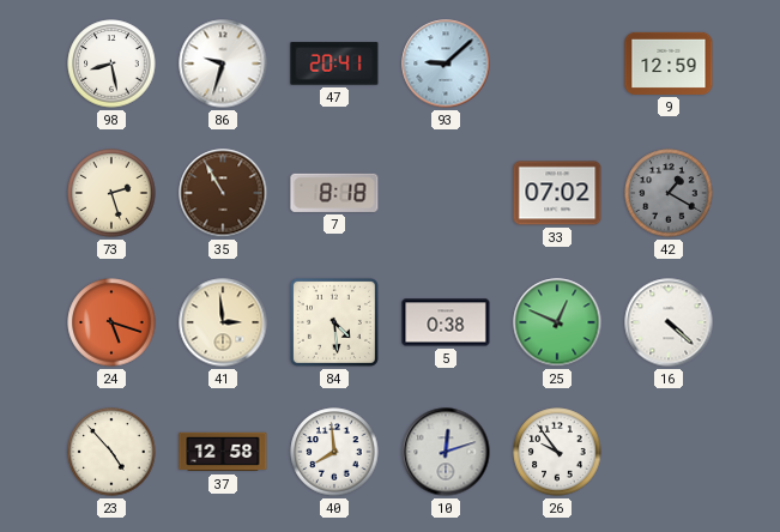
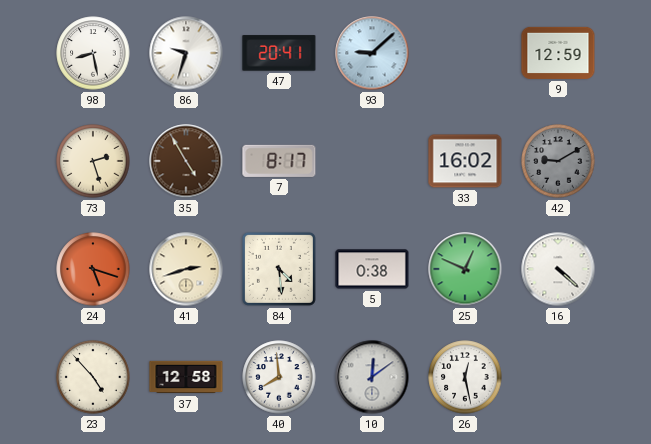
35: 10:55 -> 4:55 (186, 161)
7: 8:18 -> 8:17 (279, 161)
33: 07:02 -> 16:02 (465, 161)
42: 1:20 -> 9:10 (558, 161)
41: 2:59 -> 2:42 (186, 269)
10: 12:12 -> 12:09 (372, 377)
26: 9:54 -> 12:28 (465, 377)
